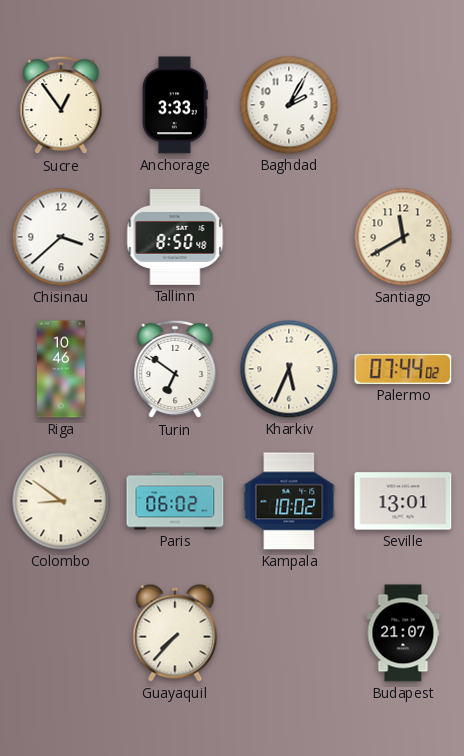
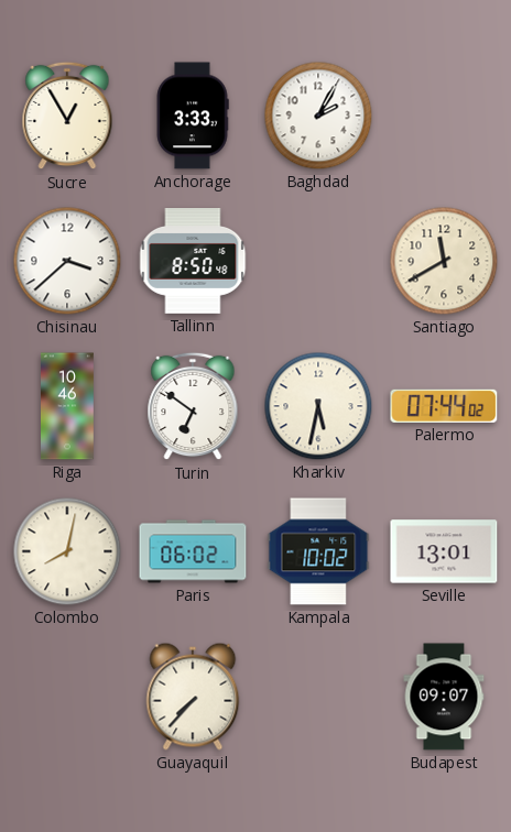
Sucre: 12:54 -> 12:55 (67, 116)
Kharkiv: 5:34 -> 5:32 (318, 406)
Colombo: 8:51 -> 8:02 (67, 551)
Budapest: 21:07 -> 09:07 (444, 697)
